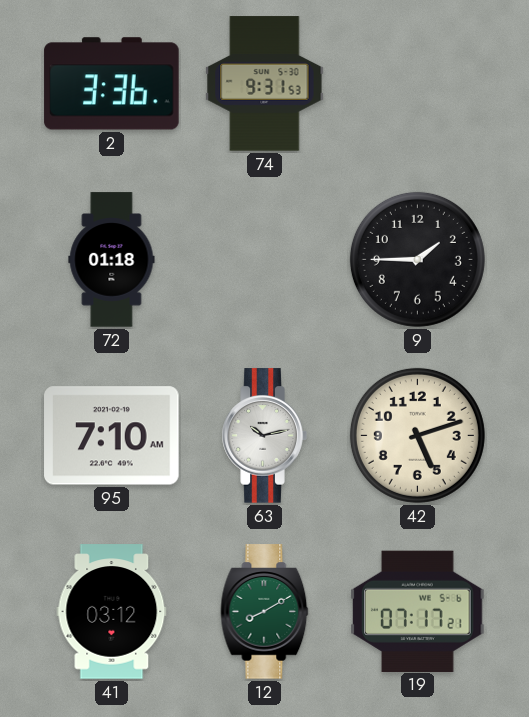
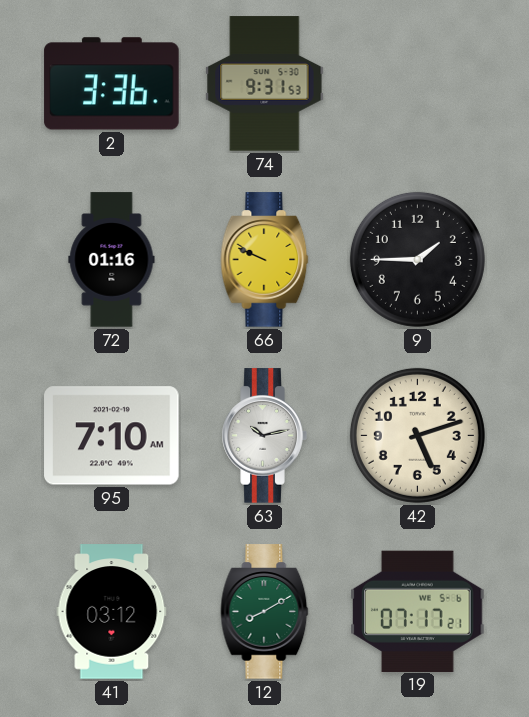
72: 01:18 -> 01:16 (112, 260)
66: none -> 9:49 (265, 260)
